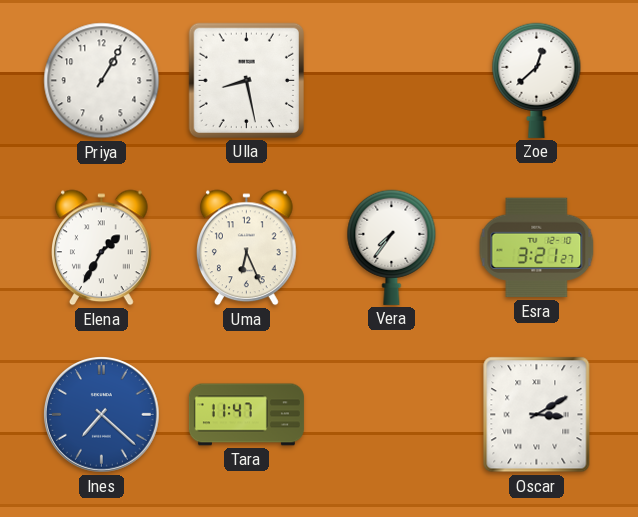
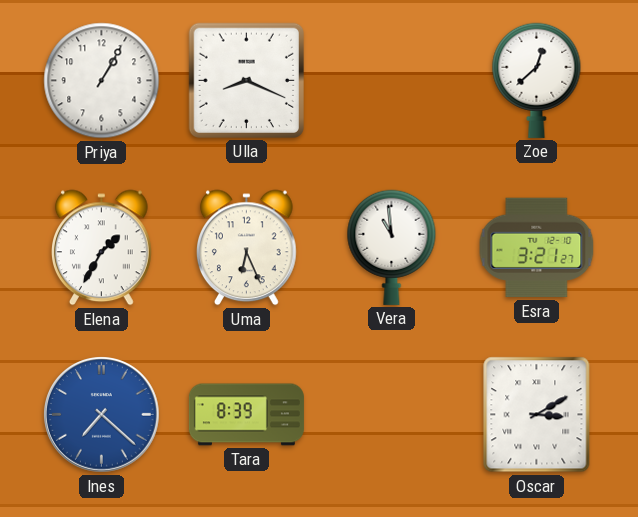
Ulla: 8:28 -> 8:19 (246, 80)
Vera: 7:36 -> 10:59 (392, 247)
Tara: 11:47 -> 8:39 (246, 415)
